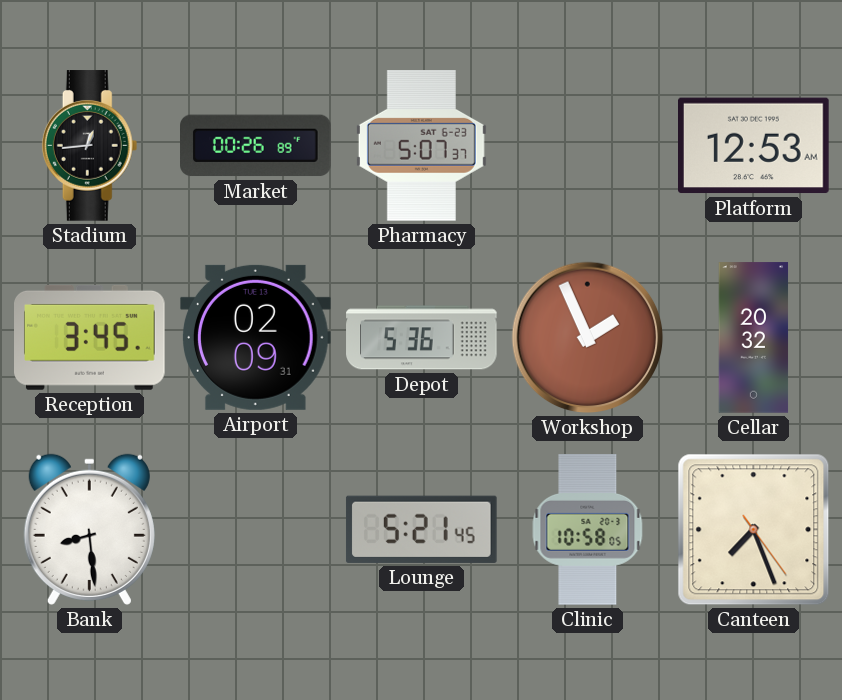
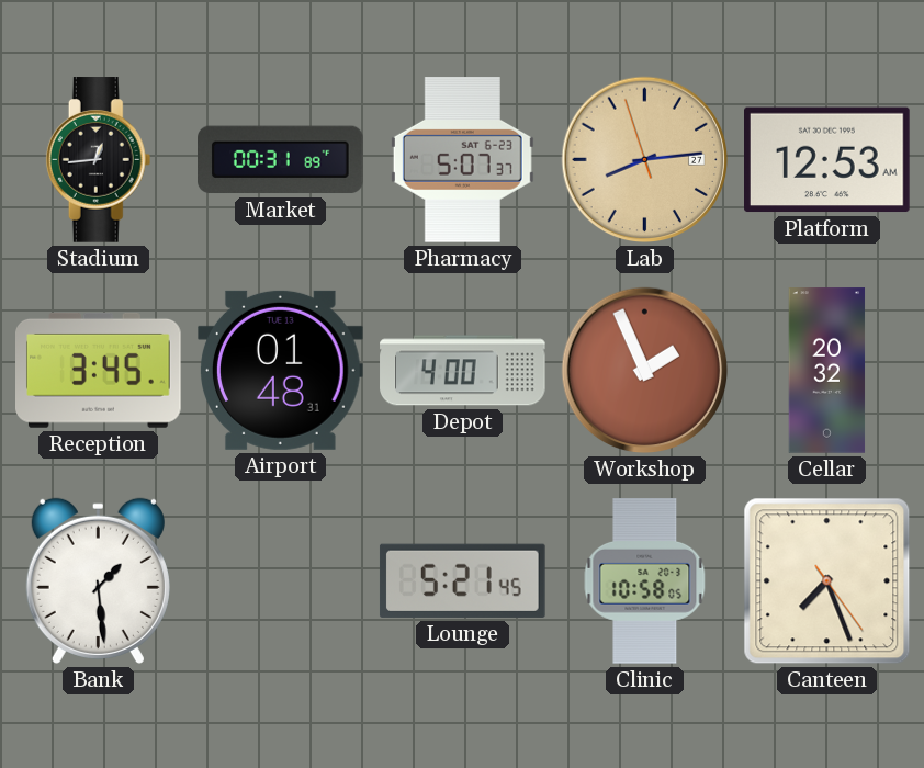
Market: 00:26 -> 00:31 (281, 160)
Lab: none -> 8:13 (645, 160)
Airport: 02:09 -> 01:48 (281, 370)
Depot: 5:36 -> 4:00 (463, 371)
Bank: 8:29 -> 1:29 (98, 580)
